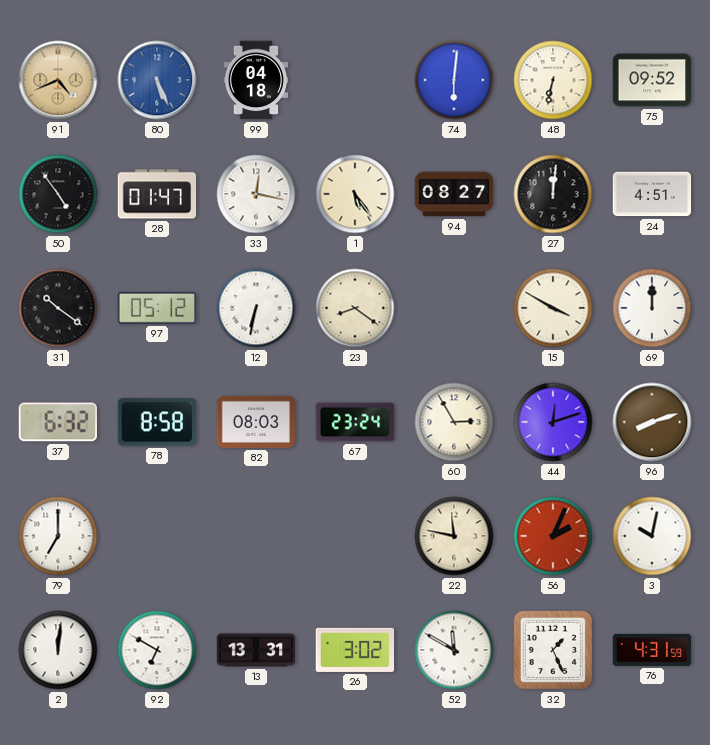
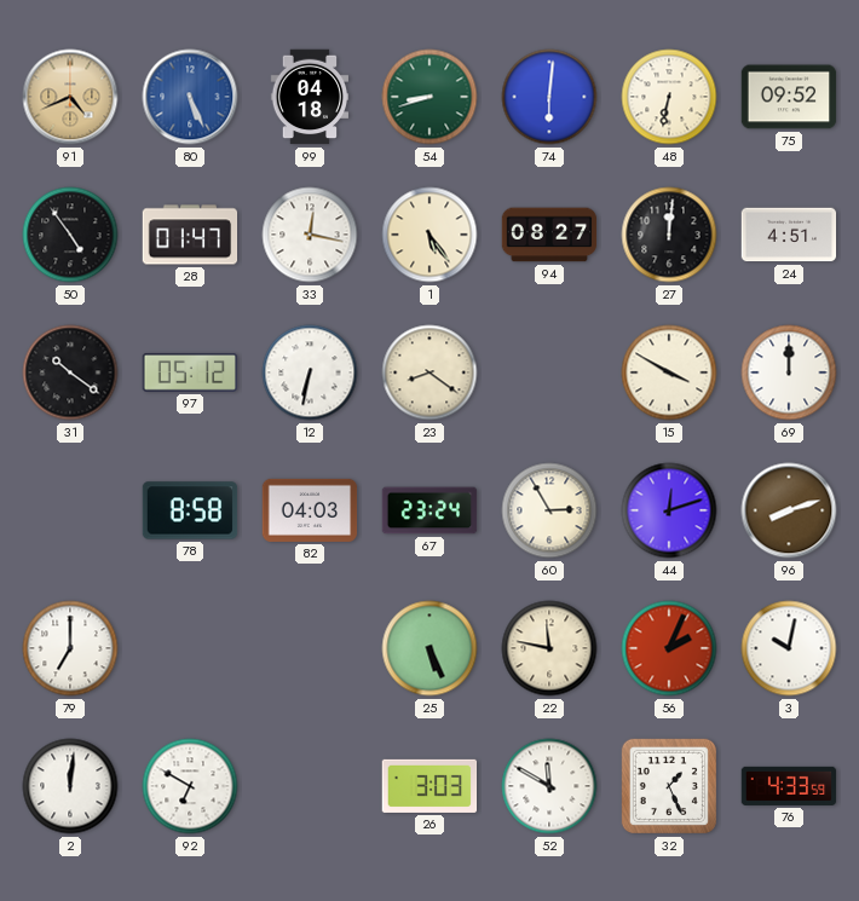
54: none -> 8:42 (429, 97)
37: 6:32 -> none (57, 422)
82: 08:03 -> 04:03 (310, 510)
25: none -> 5:26 (429, 648)
13: 13:31 -> none (256, 650)
26: 3:02 -> 3:03 (429, 786)
76: 4:31 -> 4:33 (789, 786)
